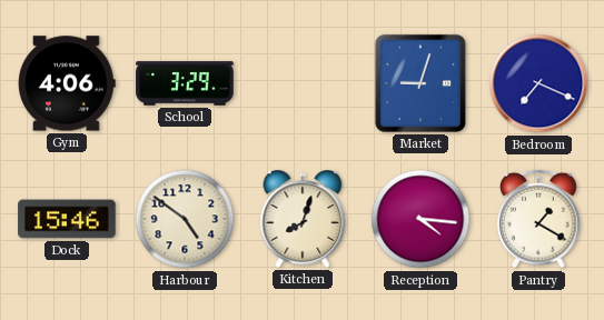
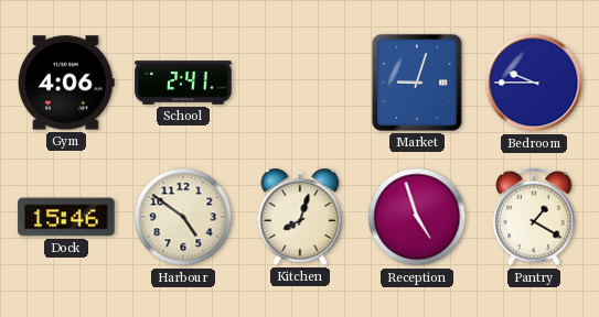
School: 3:29 -> 2:41 (183, 83)
Bedroom: 7:19 -> 9:45 (534, 83)
Reception: 4:16 -> 4:57 (417, 217)
